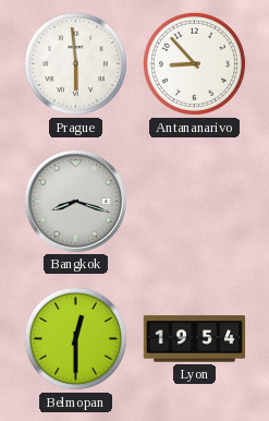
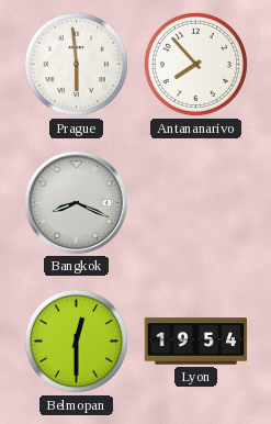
Antananarivo: 8:53 -> 7:53 (195, 64)
Bangkok: 8:18 -> 8:19 (76, 202)
